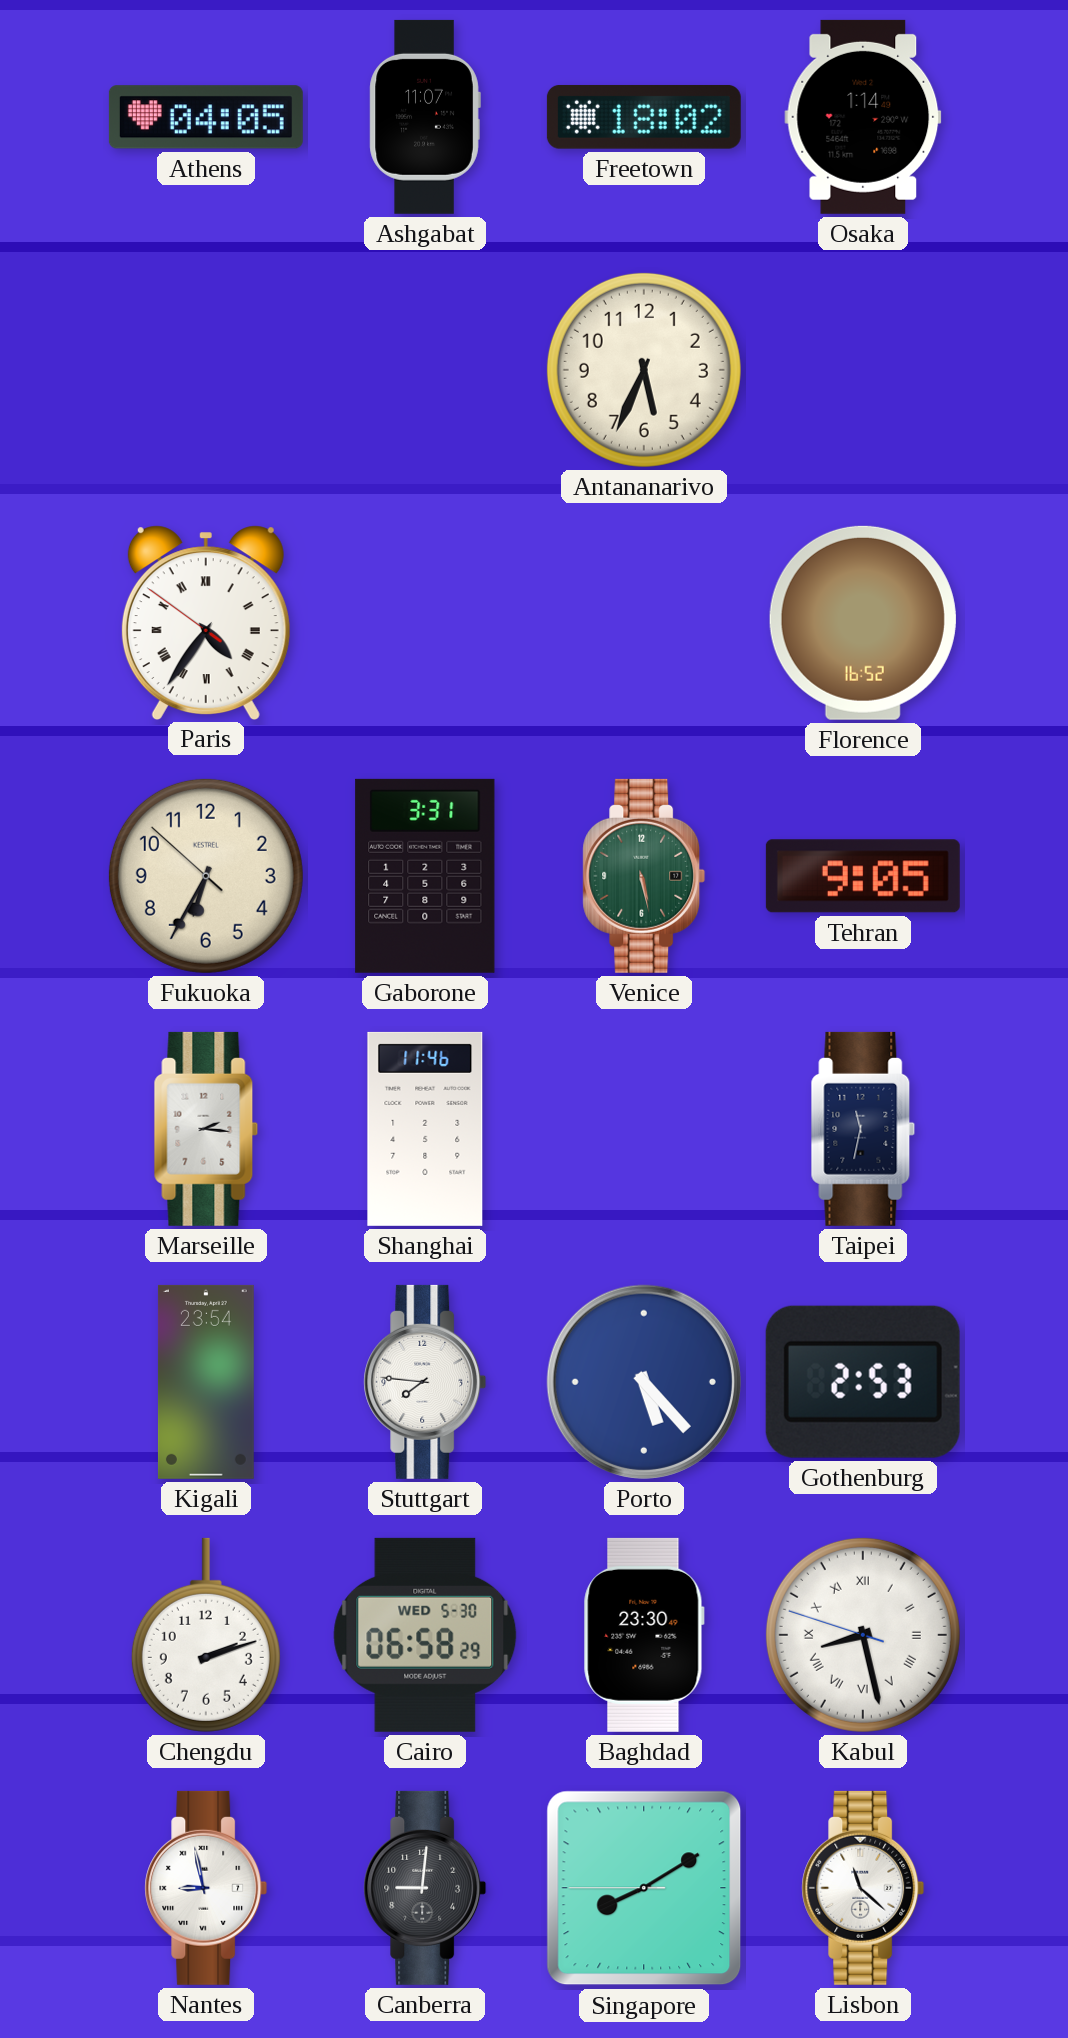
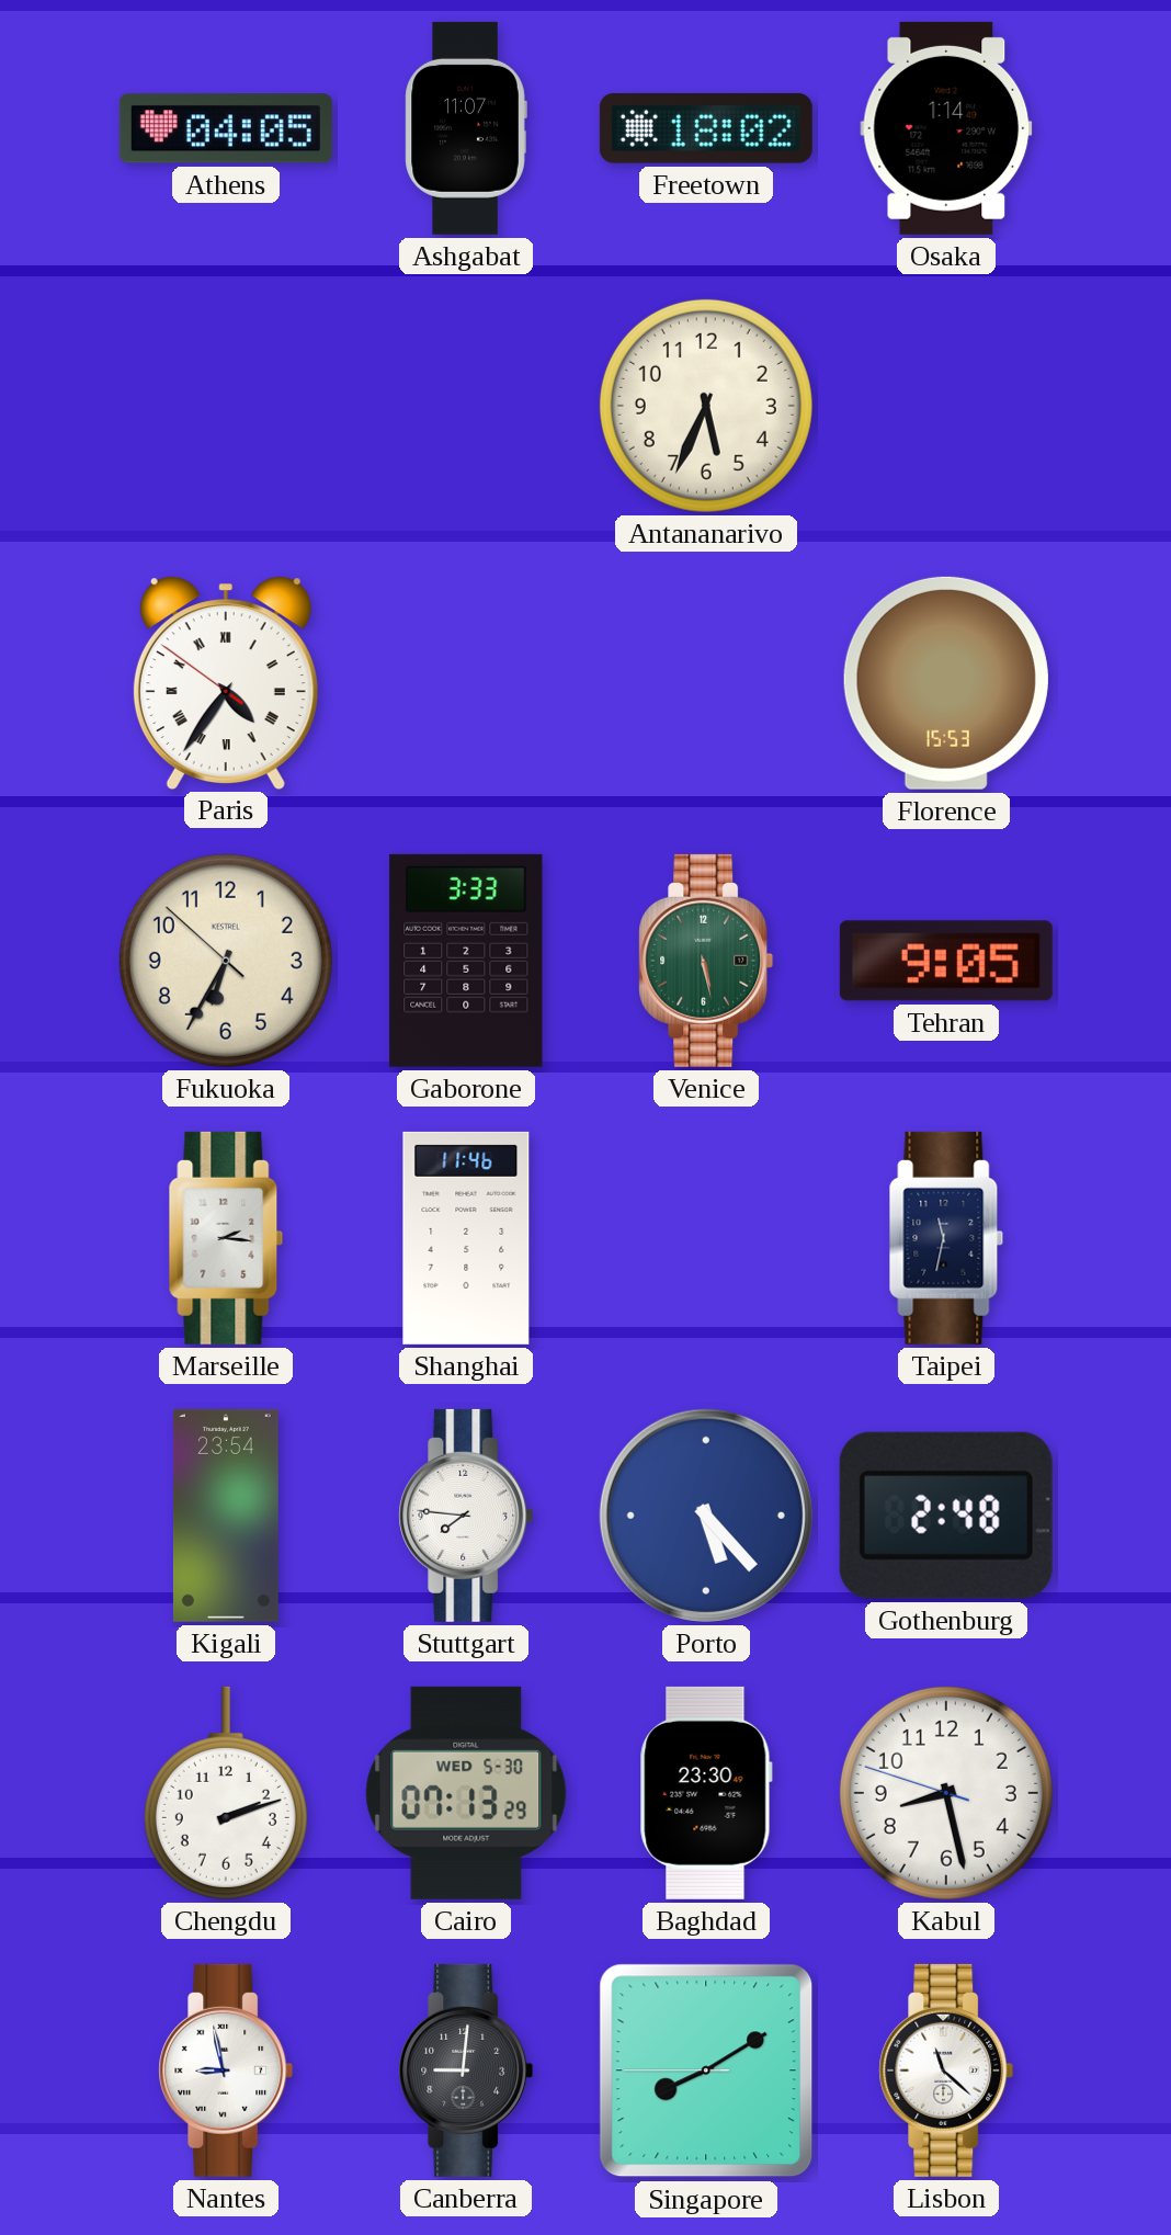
Florence: 16:52 -> 15:53 (946, 683)
Gaborone: 3:31 -> 3:33 (466, 961)
Gothenburg: 2:53 -> 2:48 (946, 1516)
Cairo: 06:58 -> 07:13 (466, 1793)
Kabul numerals: Roman -> Arabic (946, 1793)
